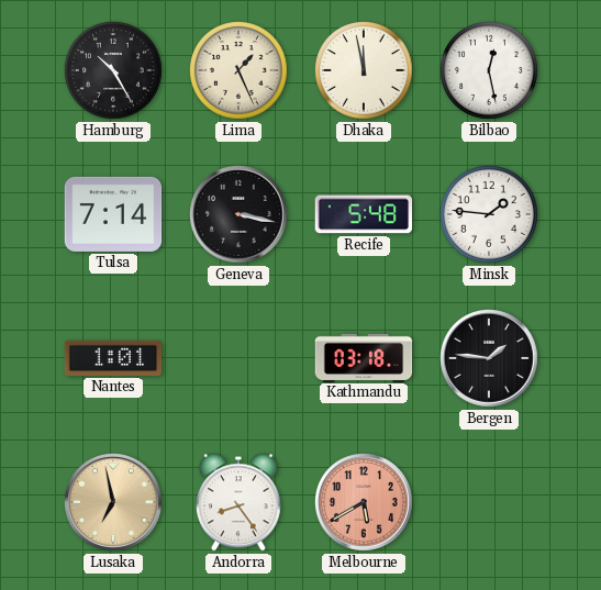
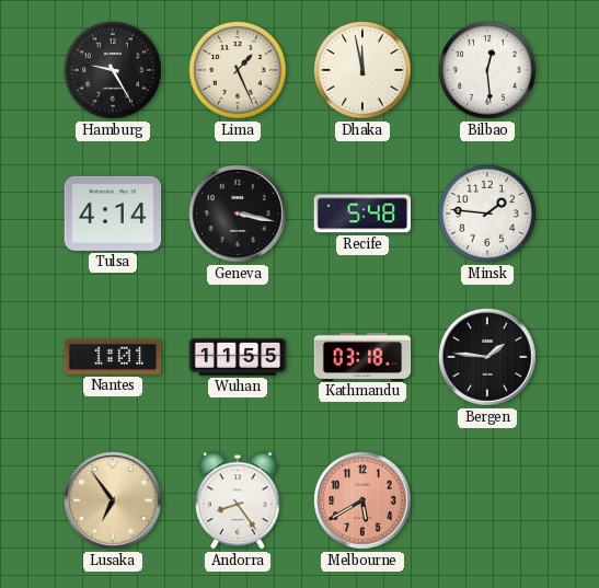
Hamburg: 10:25 -> 9:25 (114, 71)
Bilbao: 12:28 -> 12:29 (488, 71)
Tulsa: 7:14 -> 4:14 (113, 214)
Wuhan: none -> 11:55 (238, 357)
Lusaka: 6:58 -> 6:54 (114, 501)
